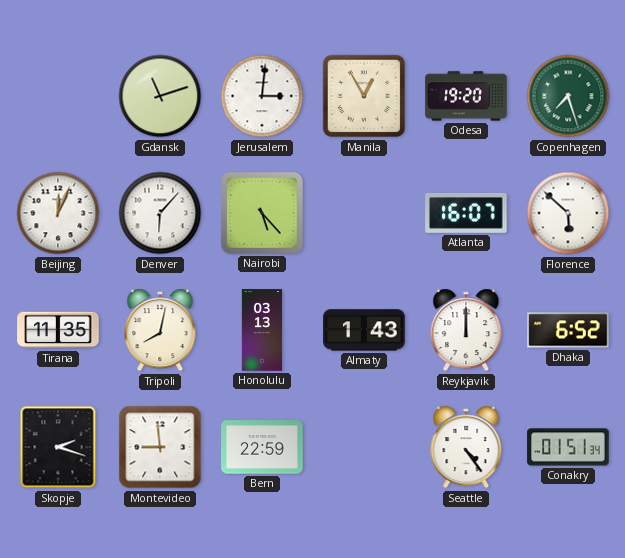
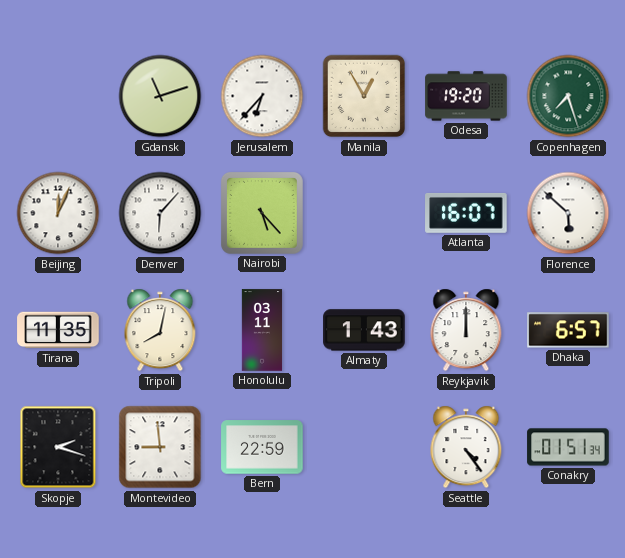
Jerusalem: 3:01 -> 6:37 (262, 96)
Honolulu: 03:13 -> 03:11 (262, 330)
Dhaka: 6:52 -> 6:57 (568, 330)
